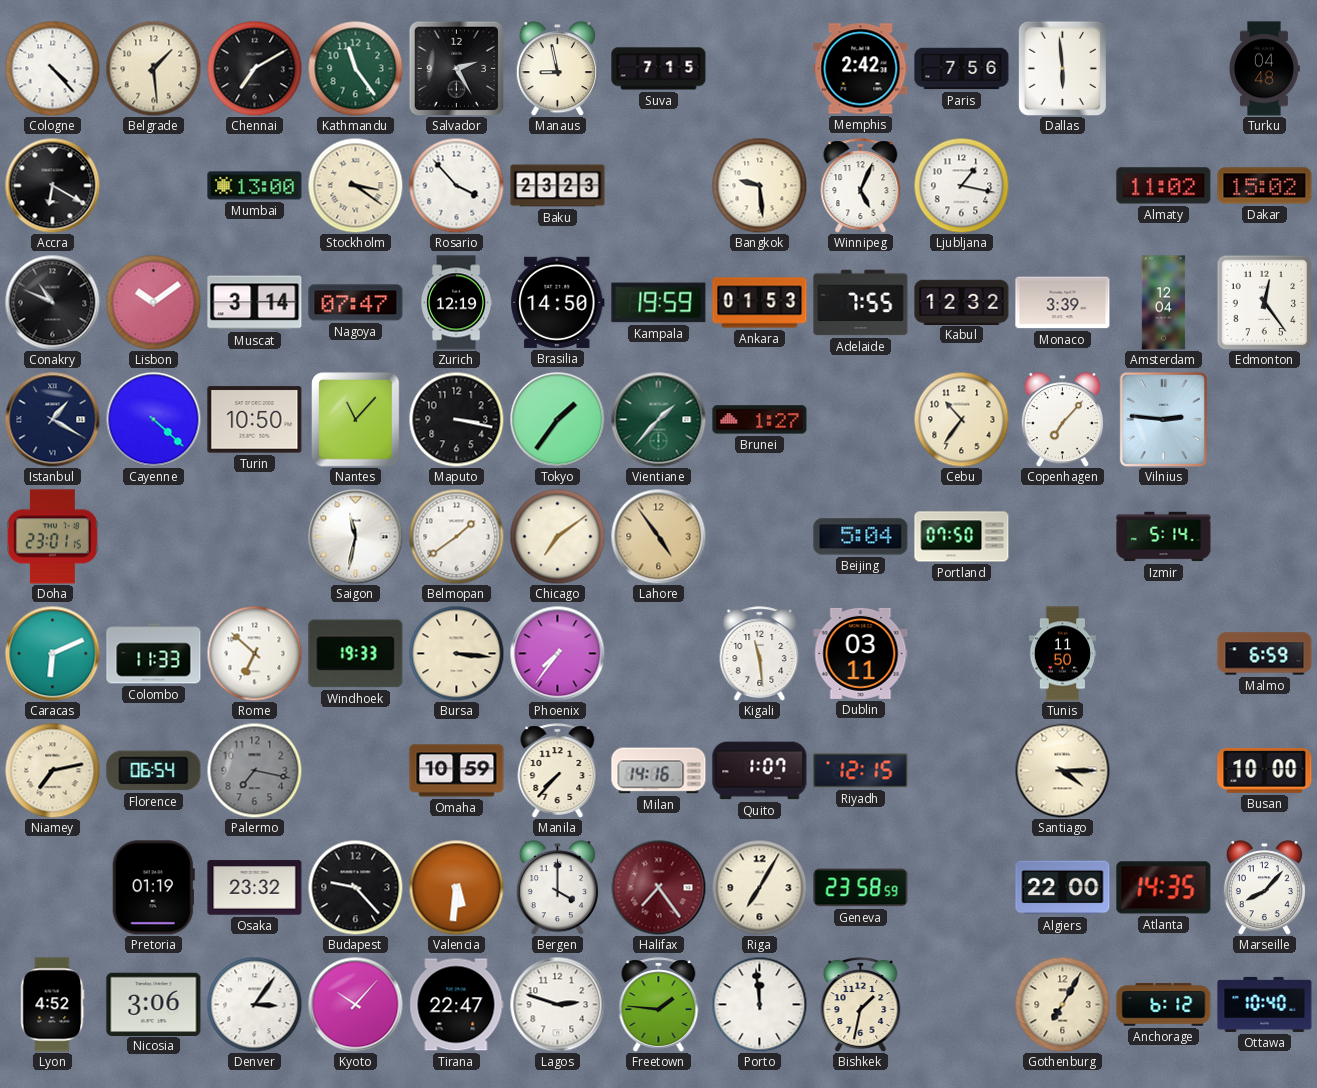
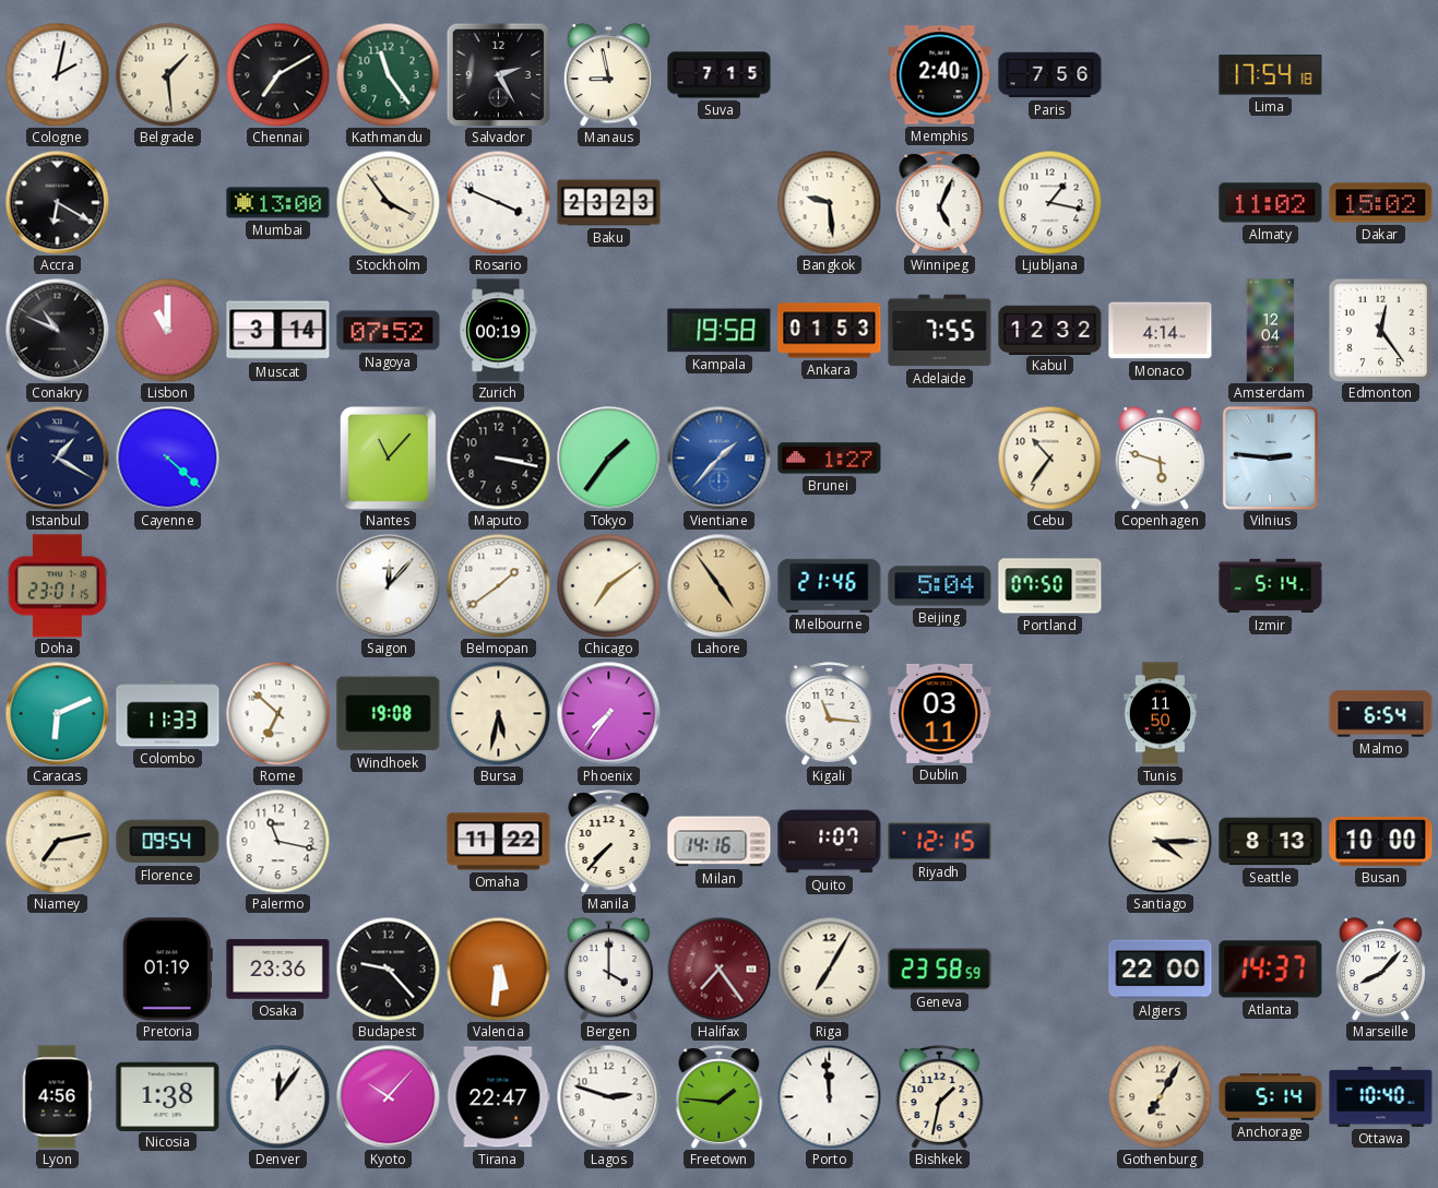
Cologne: 4:23 -> 2:02 (57, 74)
Memphis: 2:42 -> 2:40 (940, 75)
Dallas: 5:59 -> none (1062, 68)
Lima: none -> 17:54 (1271, 75)
Turku: 04:48 -> none (1265, 69)
Stockholm: 3:21 -> 3:54 (388, 202)
Rosario: 3:53 -> 3:49 (498, 202)
Lisbon: 10:09 -> 11:00 (167, 330)
Nagoya: 07:47 -> 07:52 (389, 331)
Zurich: 12:19 -> 00:19 (499, 331)
Brasilia: 14:50 -> none (558, 302)
Kampala: 19:59 -> 19:58 (720, 331)
Monaco: 3:39 -> 4:14 (1161, 331)
Turin: 10:50 -> none (255, 420)
Vientiane dial: green -> blue (718, 458)
Copenhagen: 7:07 -> 5:48 (1160, 459)
Saigon: 11:32 -> 12:07 (388, 585)
Melbourne: none -> 21:46 (830, 585)
Windhoek: 19:33 -> 19:08 (389, 714)
Bursa: 3:16 -> 5:32 (498, 713)
Kigali: 11:29 -> 11:16 (830, 714)
Malmo: 6:59 -> 6:54 (1381, 714)
Florence: 06:54 -> 09:54 (168, 842)
Palermo: 7:17 -> 11:17 (277, 841)
Palermo dial: grey -> white (277, 841)
Omaha: 10:59 -> 11:22 (499, 842)
Seattle: none -> 8:13 (1271, 842)
Osaka: 23:32 -> 23:36 (278, 970)
Atlanta: 14:35 -> 14:37 (1271, 970)
Lyon: 4:52 -> 4:56 (57, 1097)
Nicosia: 3:06 -> 1:38 (168, 1096)
Denver: 3:06 -> 12:06 (277, 1096)
Anchorage: 6:12 -> 5:14 (1271, 1097)
